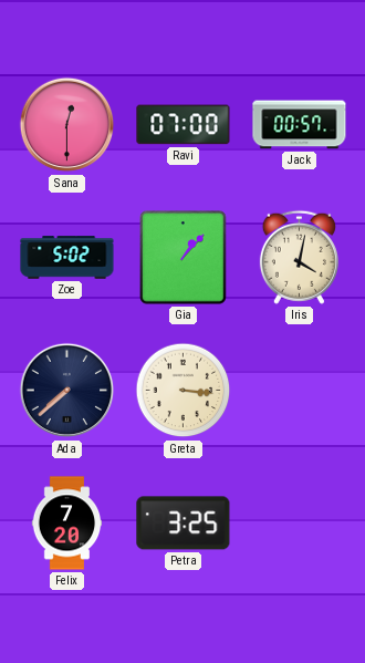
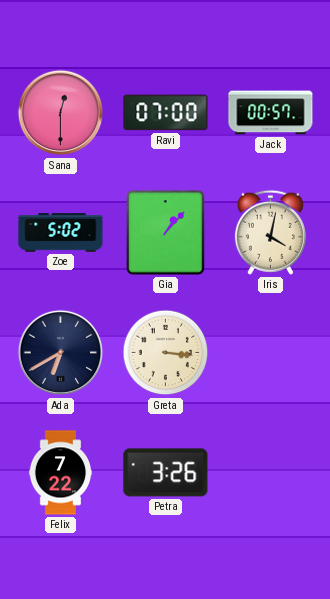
Ada: 7:38 -> 6:40 (61, 353)
Felix: 7:20 -> 7:22 (61, 473)
Petra: 3:25 -> 3:26 (166, 473)
